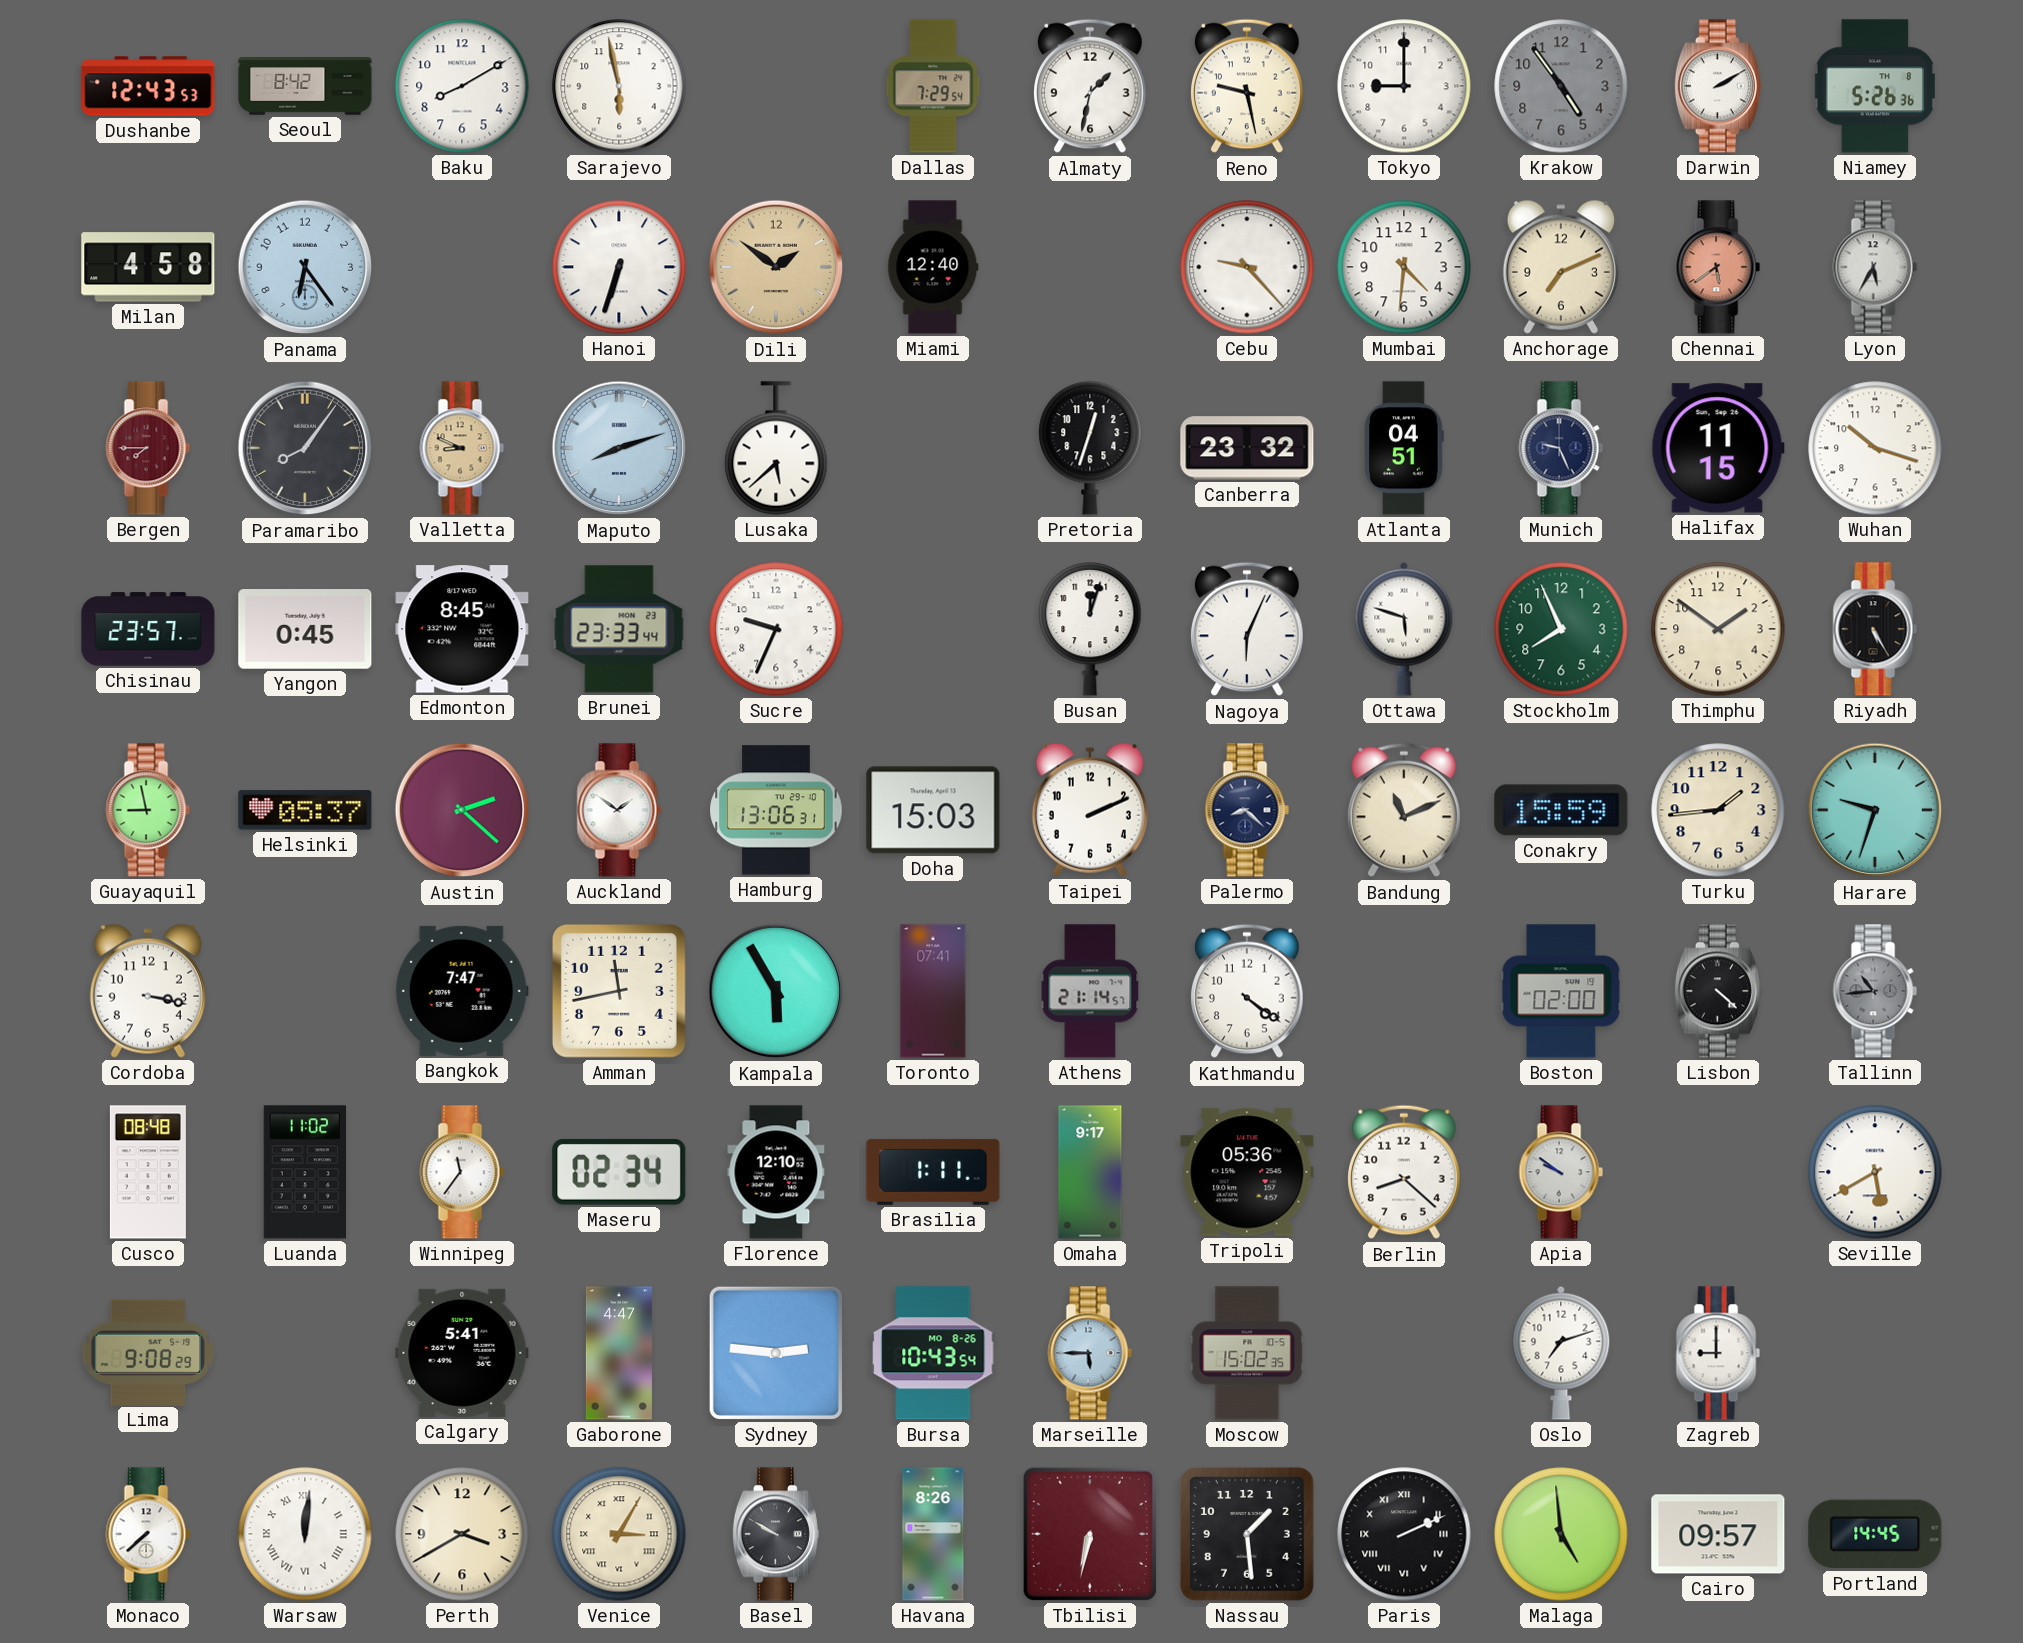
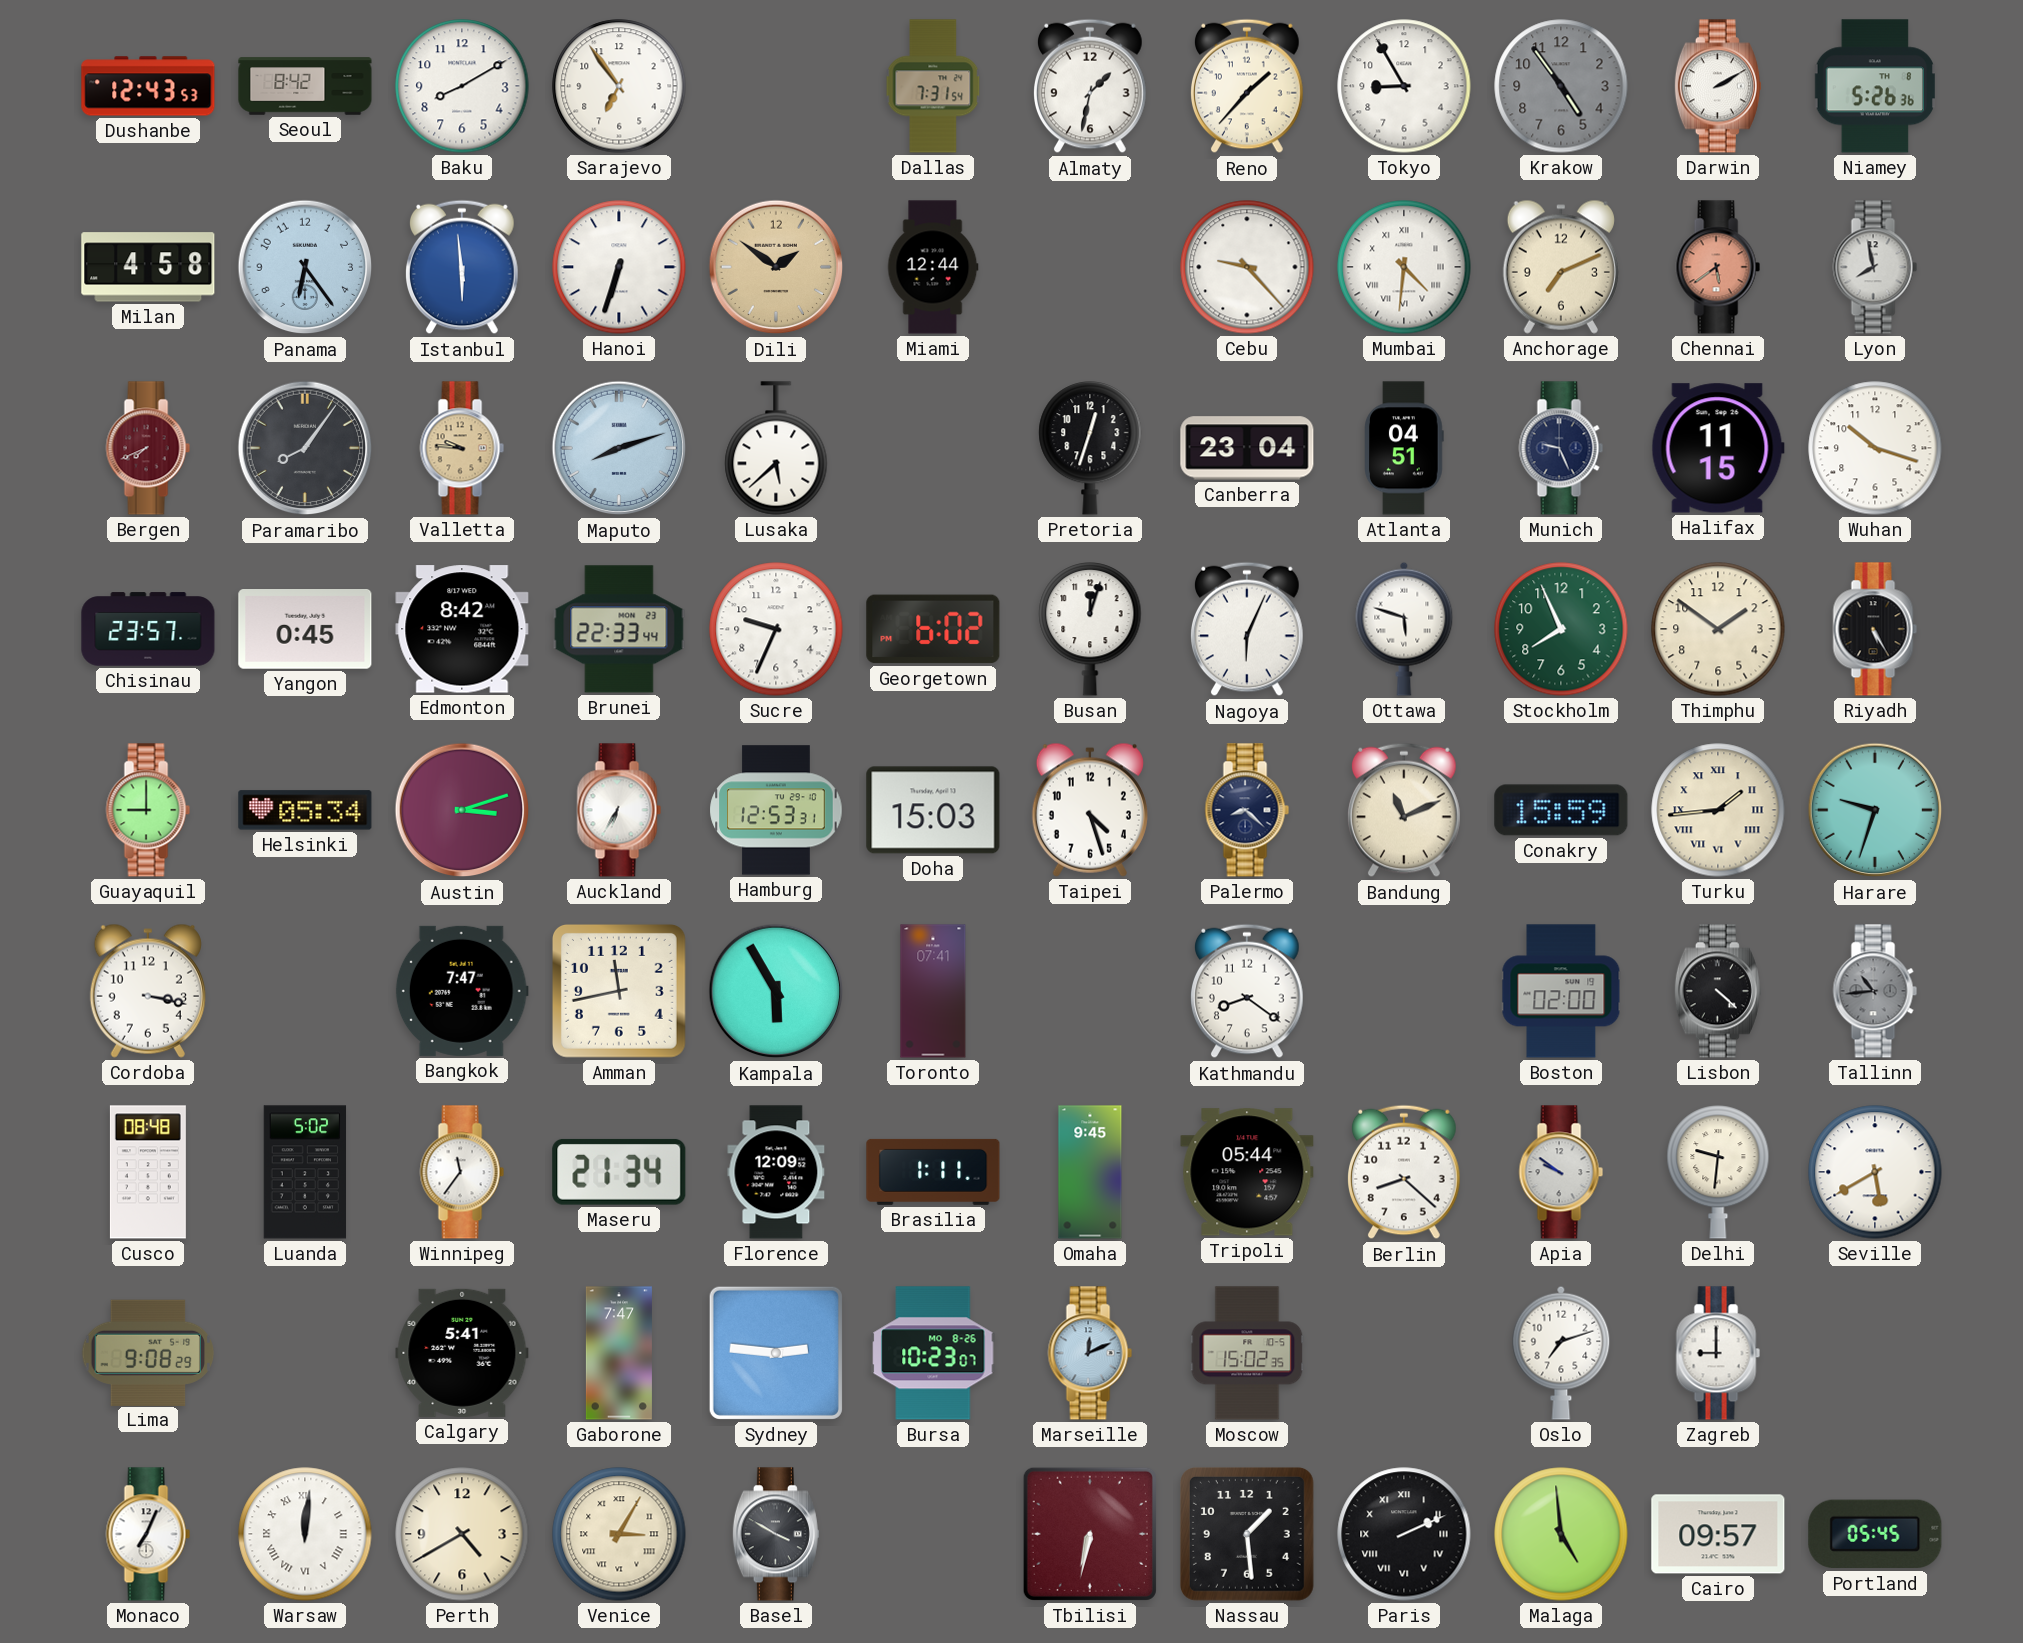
Sarajevo: 5:58 -> 6:54 (619, 86)
Dallas: 7:29 -> 7:31 (933, 86)
Reno: 9:28 -> 1:37 (1248, 86)
Tokyo: 9:00 -> 8:55 (1404, 86)
Istanbul: none -> 5:59 (463, 267)
Miami: 12:40 -> 12:44 (933, 267)
Mumbai numerals: Arabic -> Roman (1404, 267)
Lyon: 5:35 -> 7:58 (1875, 267)
Bergen: 7:45 -> 7:41 (148, 448)
Valletta: 8:49 -> 9:46 (462, 448)
Canberra: 23:32 -> 23:04 (1247, 448)
Edmonton: 8:45 -> 8:42 (462, 629)
Brunei: 23:33 -> 22:33 (619, 629)
Georgetown: none -> 6:02 (933, 629)
Guayaquil: 8:58 -> 9:00 (148, 810)
Helsinki: 05:37 -> 05:34 (305, 810)
Austin: 2:22 -> 3:12 (462, 810)
Auckland: 1:51 -> 6:35 (619, 810)
Hamburg: 13:06 -> 12:53 (776, 810)
Taipei: 2:11 -> 4:27 (1090, 810)
Turku numerals: Arabic -> Roman (1718, 810)
Athens: 21:14 -> none (1090, 991)
Kathmandu: 4:21 -> 8:21 (1248, 991)
Luanda: 11:02 -> 5:02 (305, 1172)
Maseru: 02:34 -> 21:34 (619, 1172)
Florence: 12:10 -> 12:09 (776, 1172)
Omaha: 9:17 -> 9:45 (1090, 1172)
Tripoli: 05:36 -> 05:44 (1247, 1172)
Delhi: none -> 9:31 (1718, 1172)
Gaborone: 4:47 -> 7:47 (619, 1353)
Bursa: 10:43 -> 10:23 (933, 1353)
Marseille: 5:45 -> 12:11 (1090, 1353)
Monaco: 7:38 -> 7:04 (148, 1534)
Perth: 3:40 -> 4:40 (462, 1534)
Basel: 9:50 -> 3:50 (776, 1534)
Havana: 8:26 -> none (933, 1534)
Portland: 14:45 -> 05:45 (1875, 1534)
